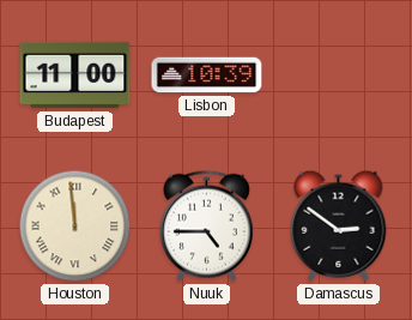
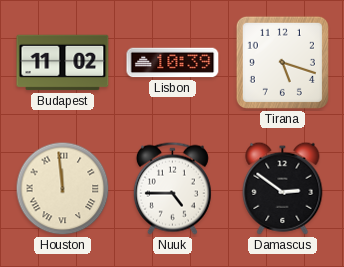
Budapest: 11:00 -> 11:02 (63, 63)
Tirana: none -> 5:18 (282, 62)
